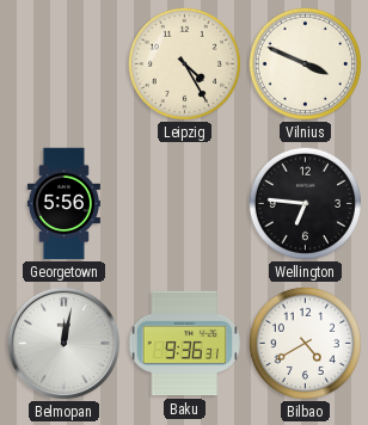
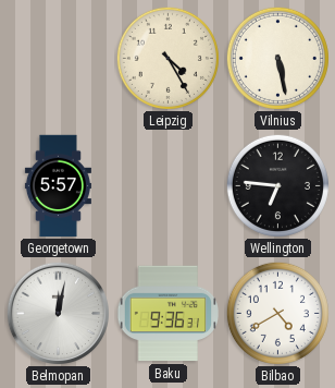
Vilnius: 3:49 -> 5:28 (277, 58)
Georgetown: 5:56 -> 5:57 (58, 186)
